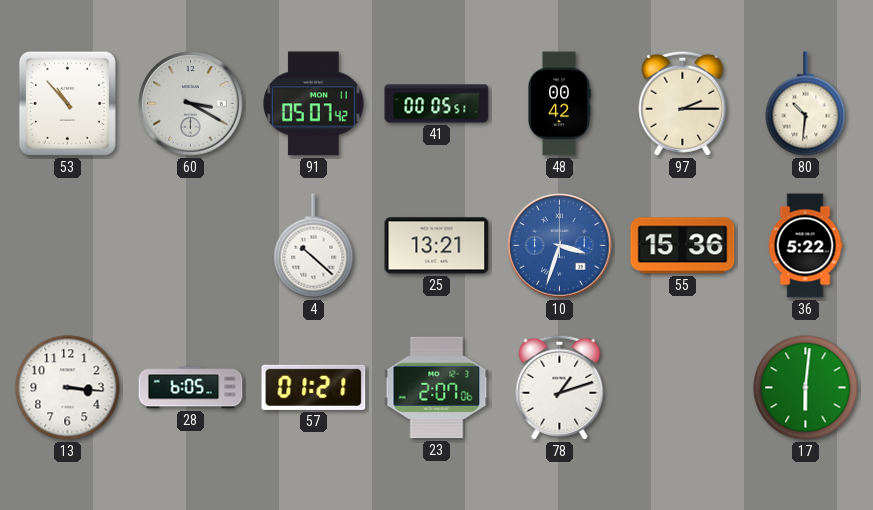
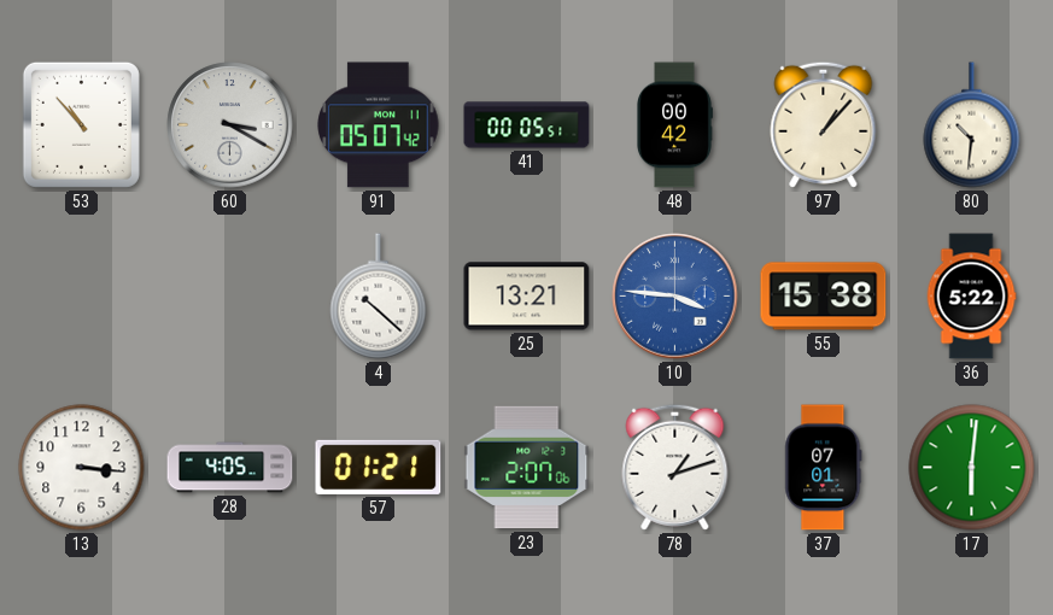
97: 2:15 -> 1:07 (824, 124)
10: 3:33 -> 3:46 (675, 297)
55: 15:36 -> 15:38 (824, 297)
28: 6:05 -> 4:05 (230, 468)
37: none -> 07:01 (824, 468)
